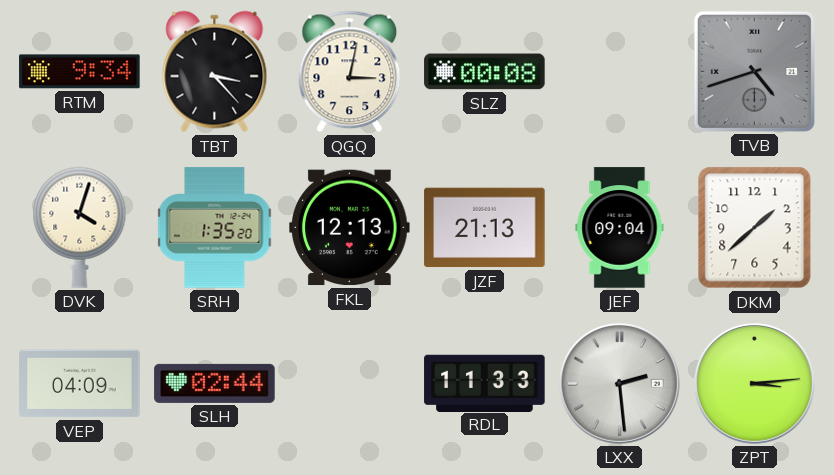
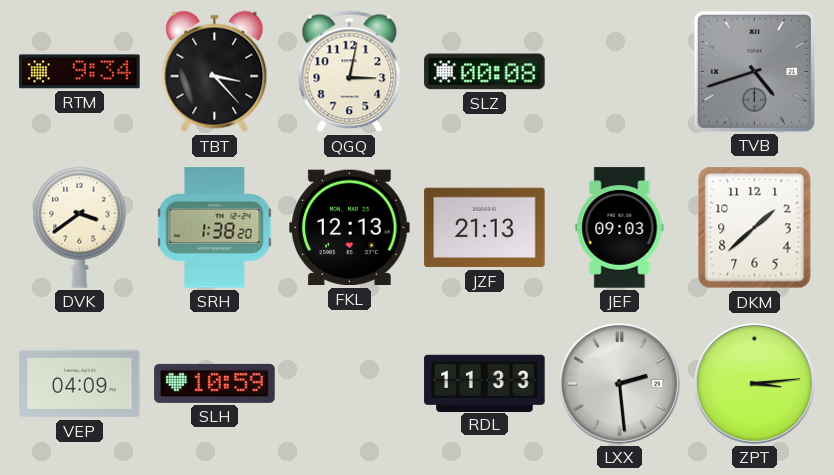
DVK: 4:03 -> 3:39 (80, 227)
SRH: 1:35 -> 1:38 (215, 228)
JEF: 09:04 -> 09:03 (620, 228)
SLH: 02:44 -> 10:59 (215, 383)
